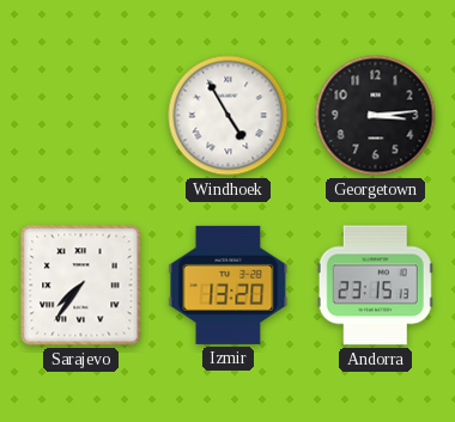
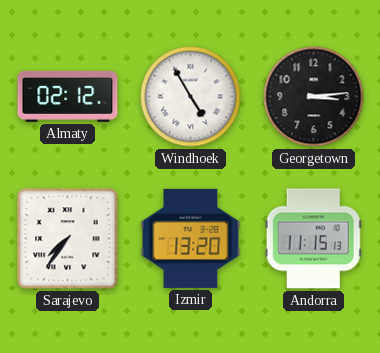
Almaty: none -> 02:12 (68, 96)
Andorra: 23:15 -> 11:15 (313, 239)
